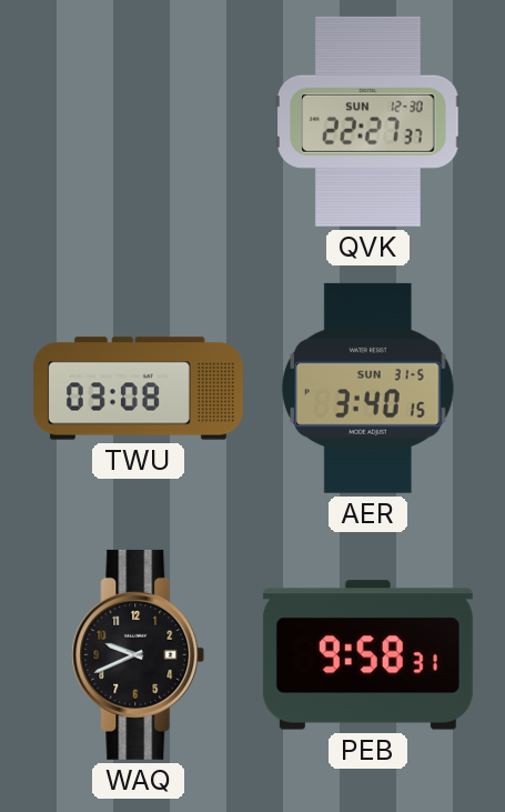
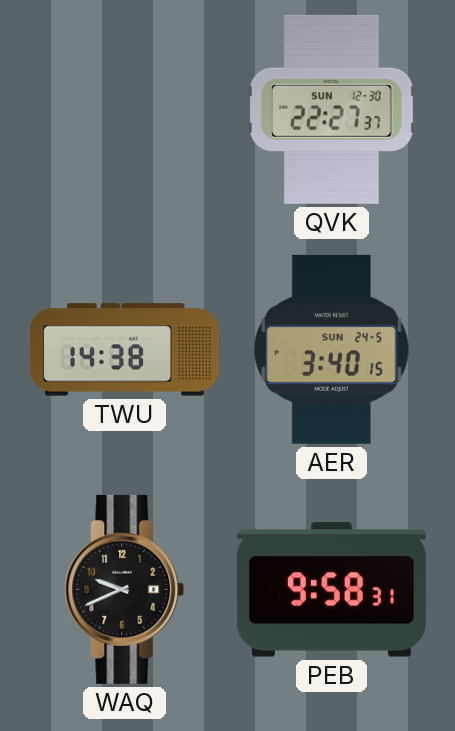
TWU: 03:08 -> 14:38 (124, 350)
AER date: SUN 31-5 -> SUN 24-5 (331, 349)
